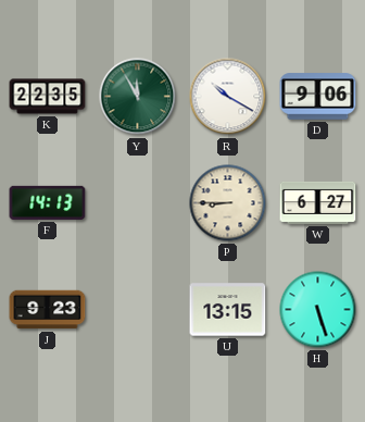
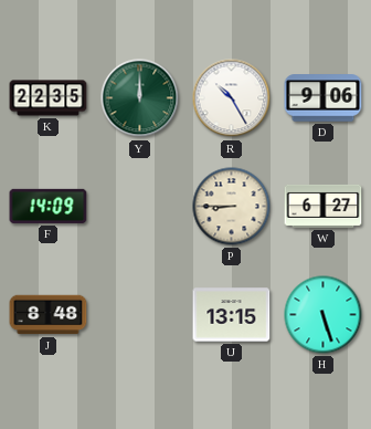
Y: 11:55 -> 12:00 (140, 98)
R: 10:20 -> 10:25 (232, 98)
F: 14:13 -> 14:09 (49, 206)
J: 9:23 -> 8:48 (49, 315)
